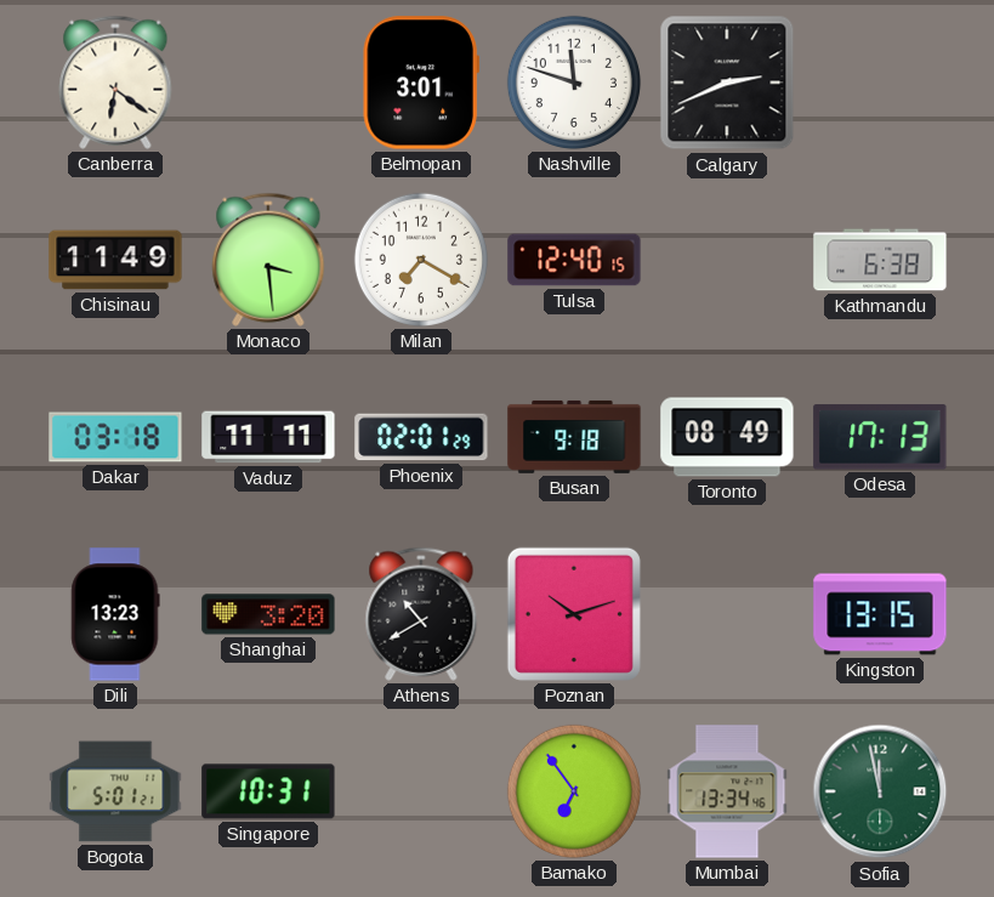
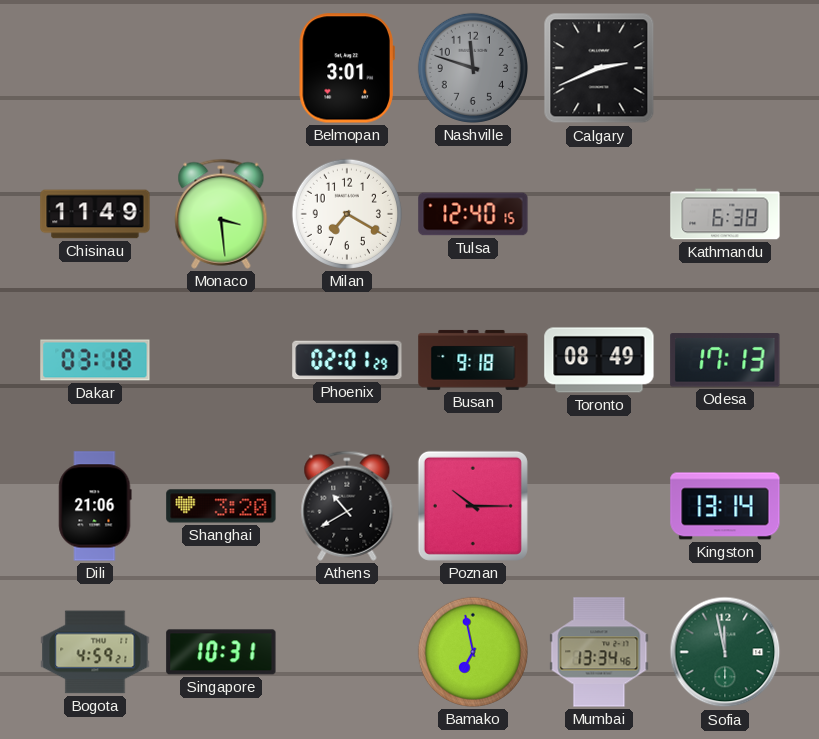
Canberra: 6:21 -> none (115, 83)
Nashville dial: white -> grey (473, 68)
Vaduz: 11:11 -> none (268, 437)
Dili: 13:23 -> 21:06 (95, 506)
Poznan: 10:12 -> 10:15 (473, 506)
Kingston: 13:15 -> 13:14 (725, 506)
Bogota: 5:01 -> 4:59 (95, 652)
Bamako: 6:54 -> 6:58 (473, 652)
